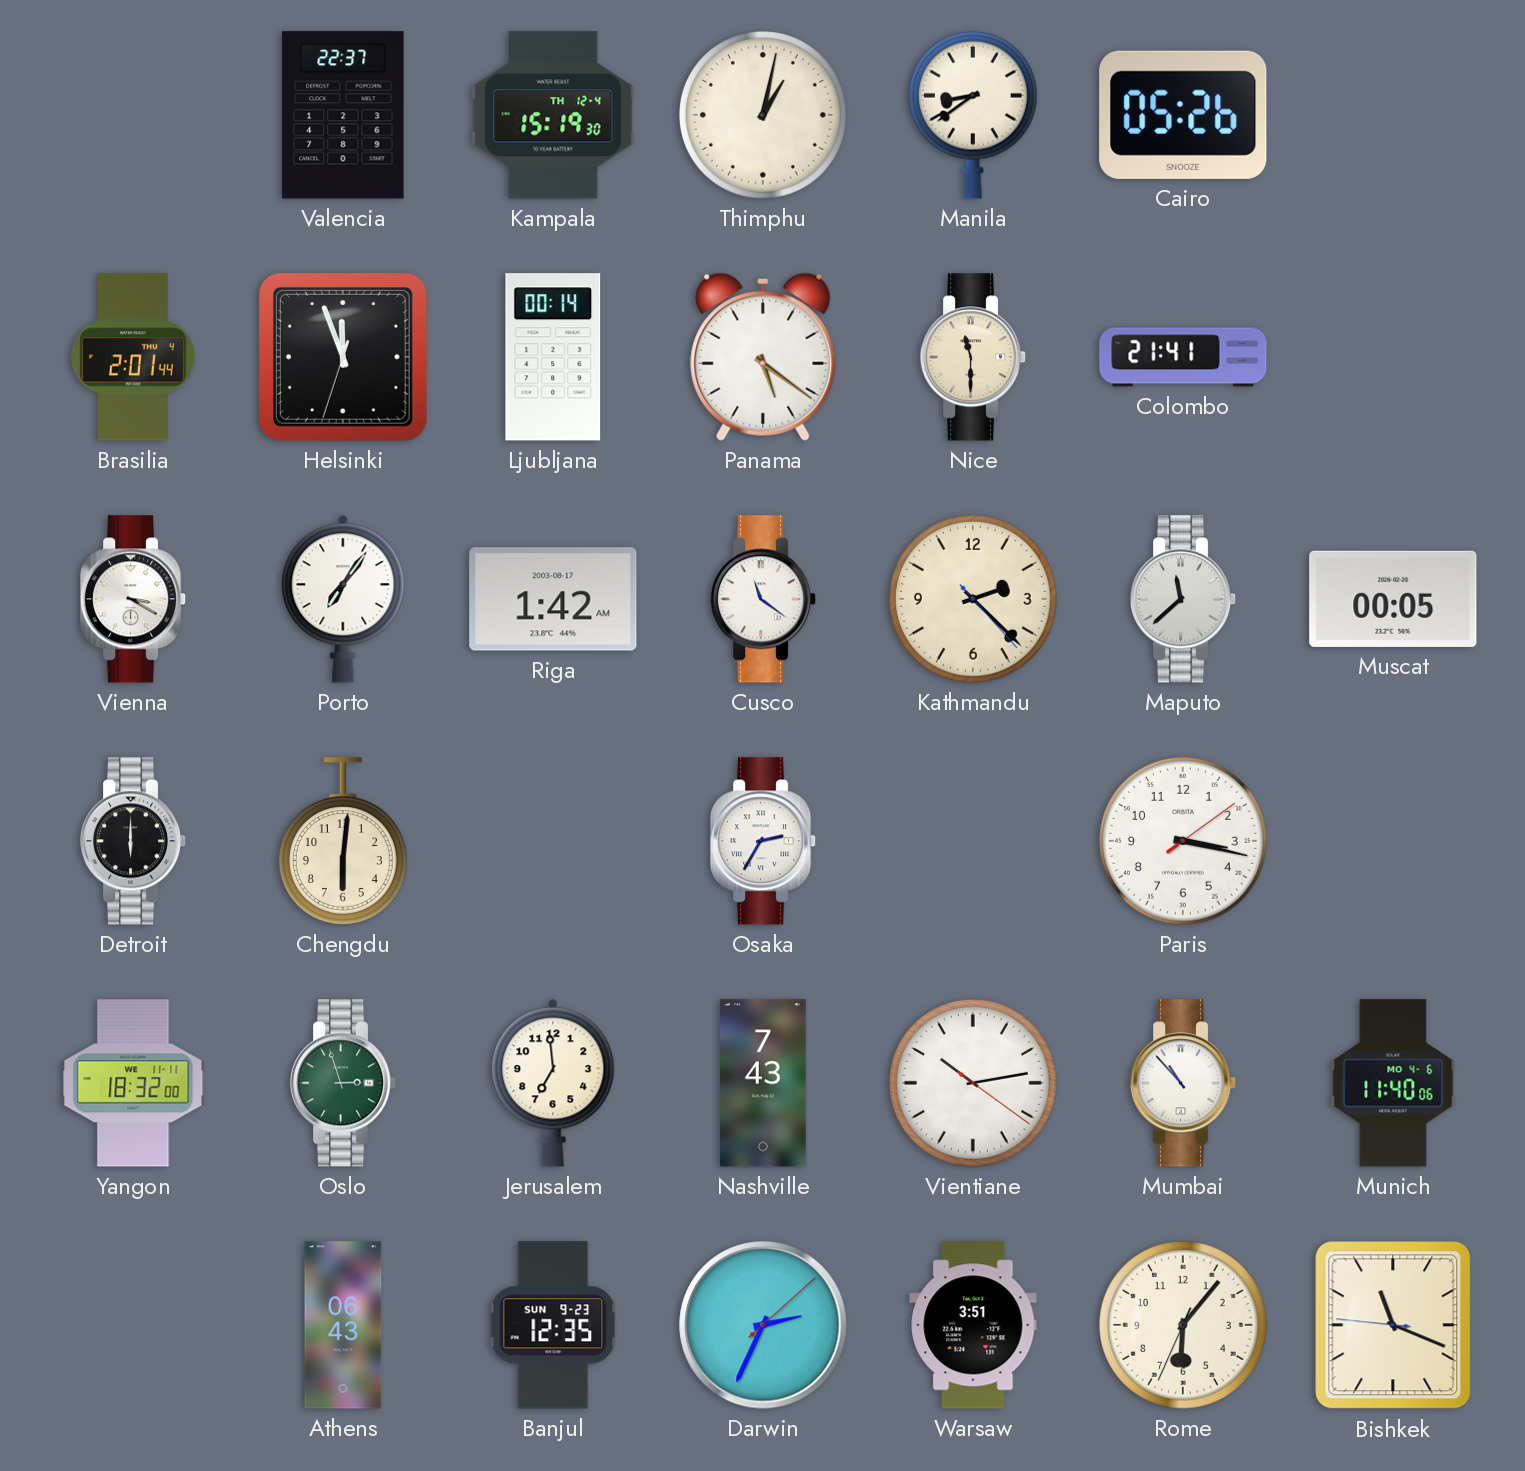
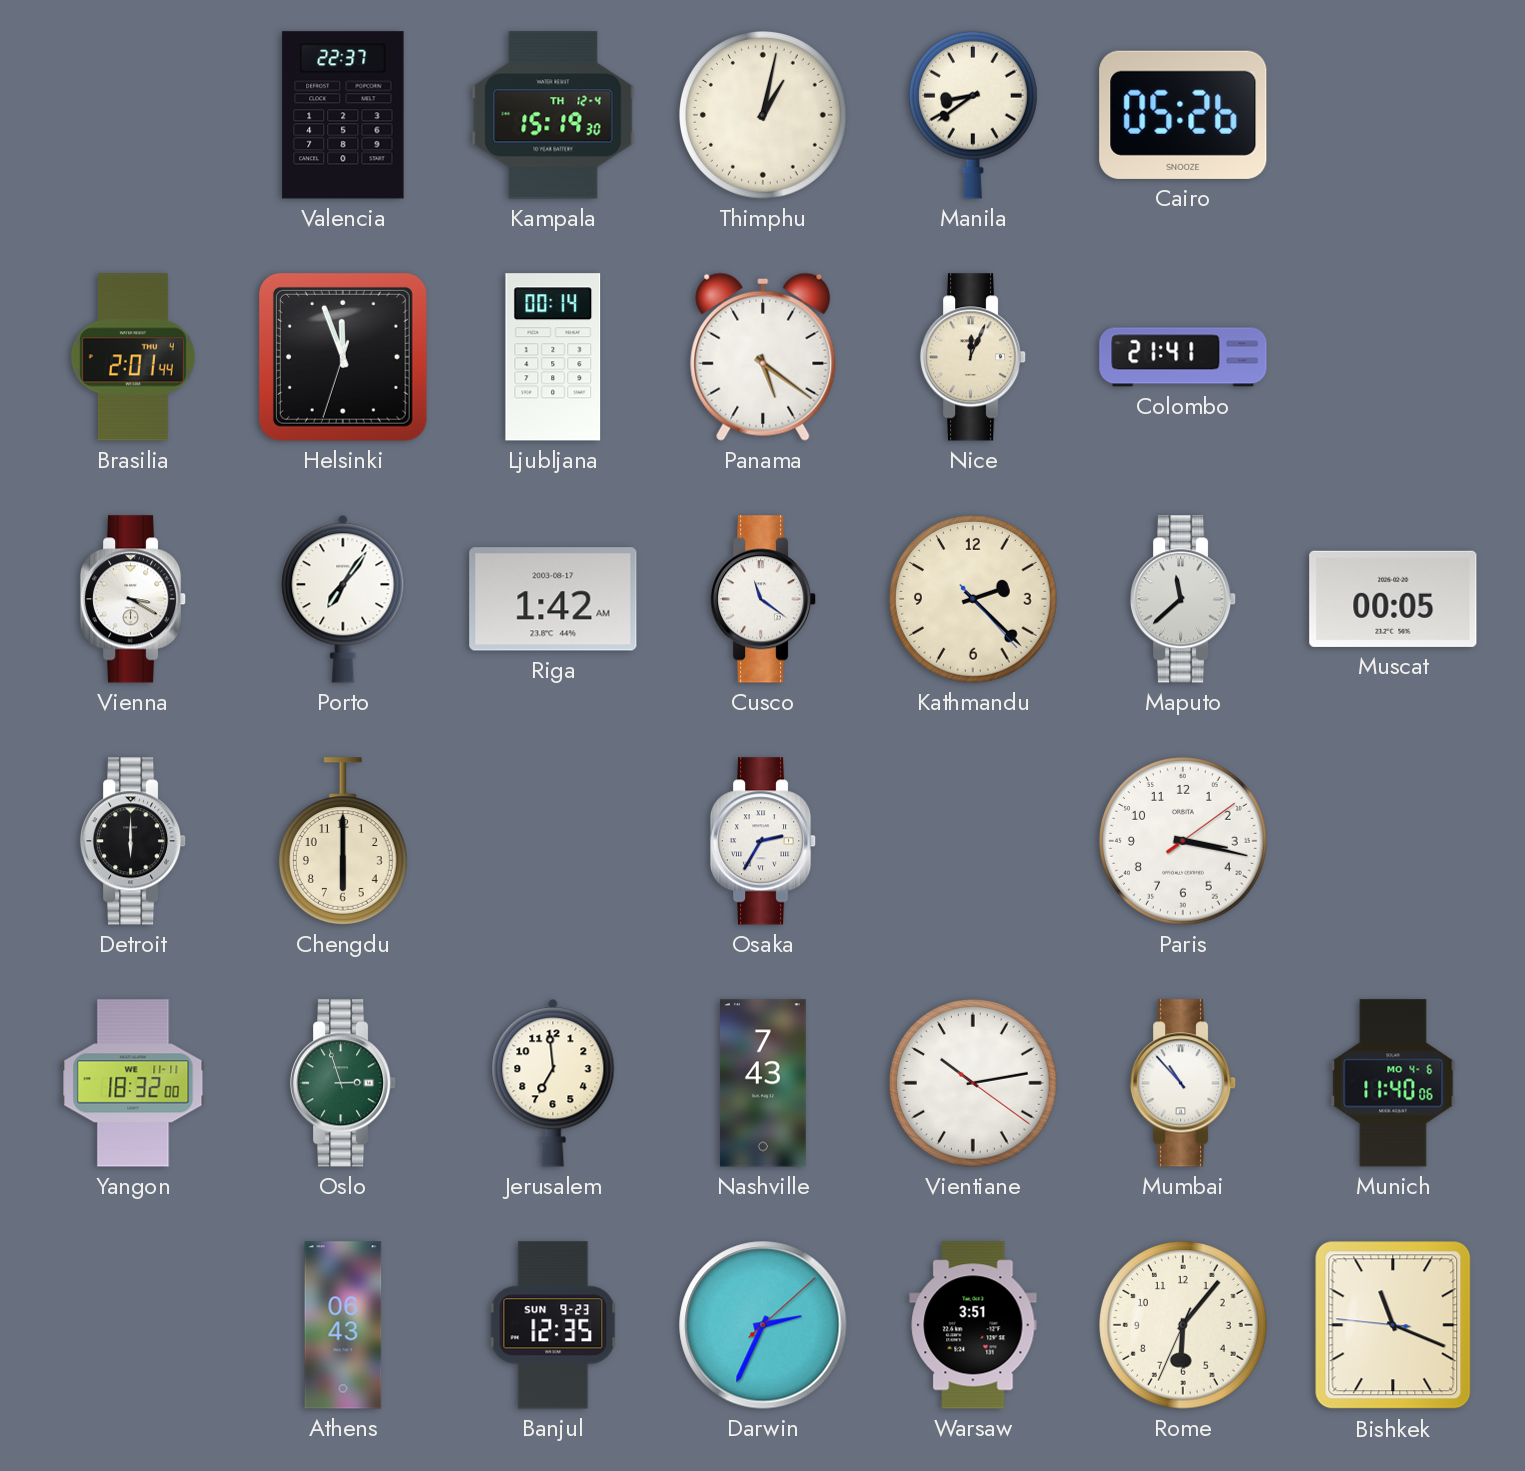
Nice: 11:30 -> 12:04 (973, 357)
Chengdu: 6:01 -> 6:00 (343, 841)
